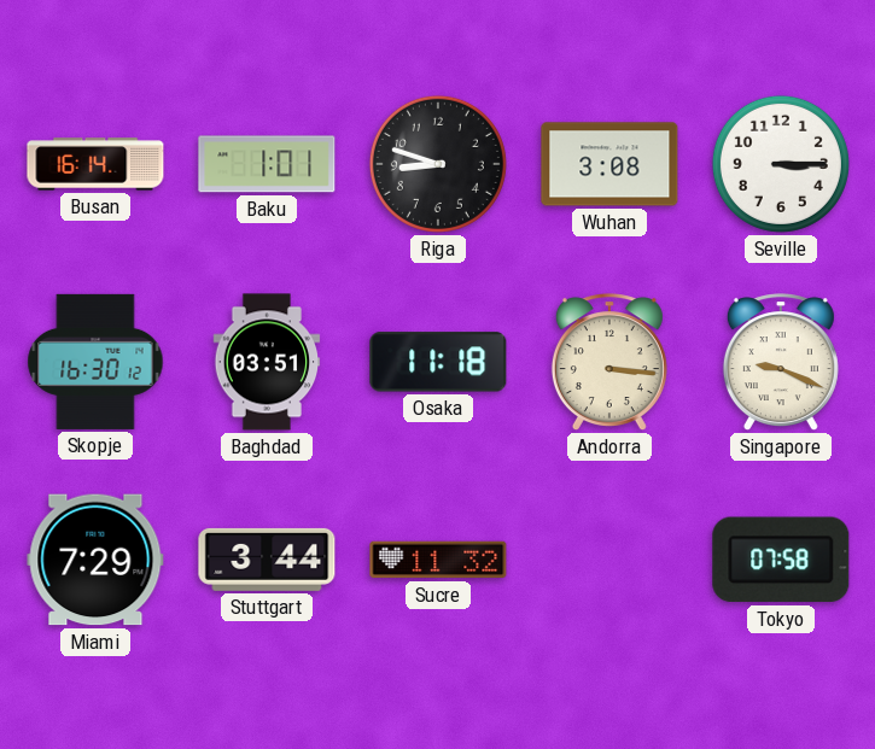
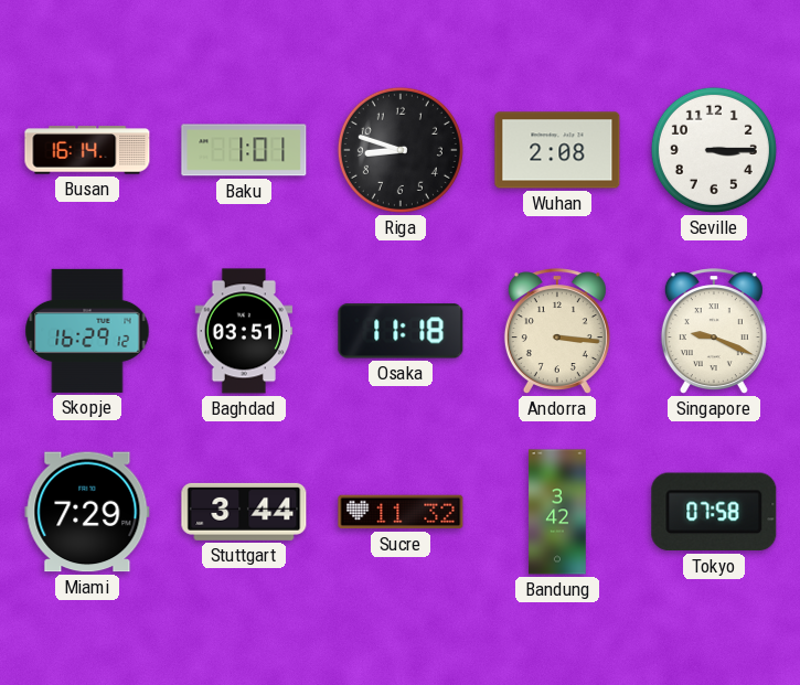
Wuhan: 3:08 -> 2:08 (557, 150)
Skopje: 16:30 -> 16:29 (87, 331)
Bandung: none -> 3:42 (557, 512)
